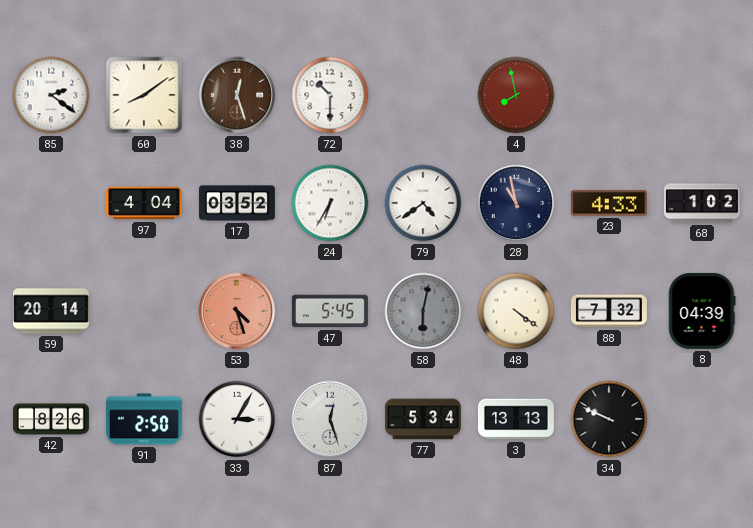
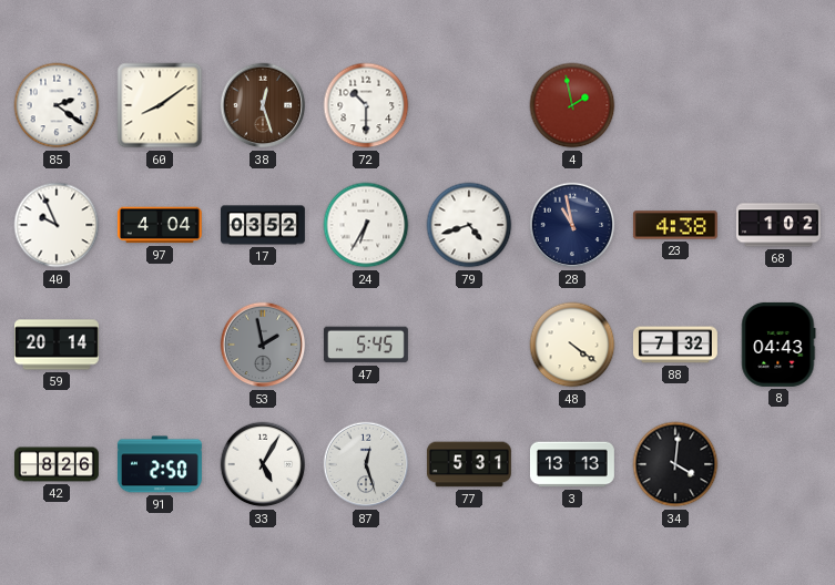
4: 7:58 -> 1:58 (572, 105)
40: none -> 9:56 (57, 225)
79: 4:39 -> 4:42 (469, 225)
23: 4:33 -> 4:38 (675, 225)
53: 4:27 -> 1:58 (263, 345)
53 dial: salmon -> grey (263, 345)
58: 6:02 -> none (423, 311)
8: 04:39 -> 04:43 (778, 345)
33: 3:05 -> 5:05 (263, 464)
77: 5:34 -> 5:31 (469, 464)
34: 9:49 -> 4:01 (675, 464)
